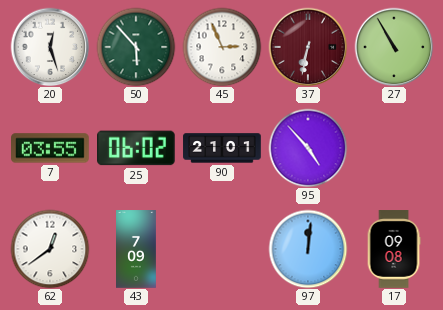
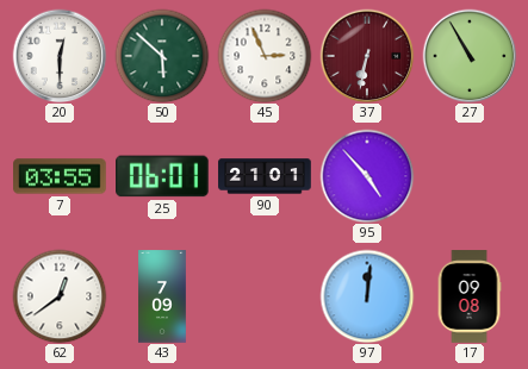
20: 12:27 -> 12:30 (60, 56)
50: 5:53 -> 5:52 (162, 56)
25: 06:02 -> 06:01 (163, 176)
